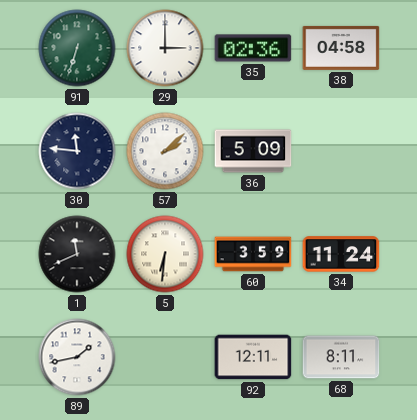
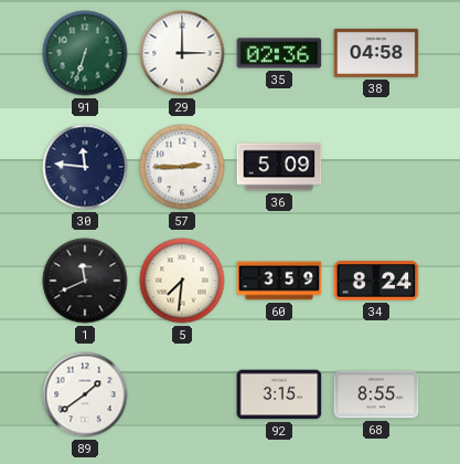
57: 2:08 -> 2:45 (182, 167)
5: 6:31 -> 7:31 (182, 281)
34: 11:24 -> 8:24 (376, 281)
89: 1:43 -> 1:39 (85, 394)
92: 12:11 -> 3:15 (279, 394)
68: 8:11 -> 8:55 (376, 394)
